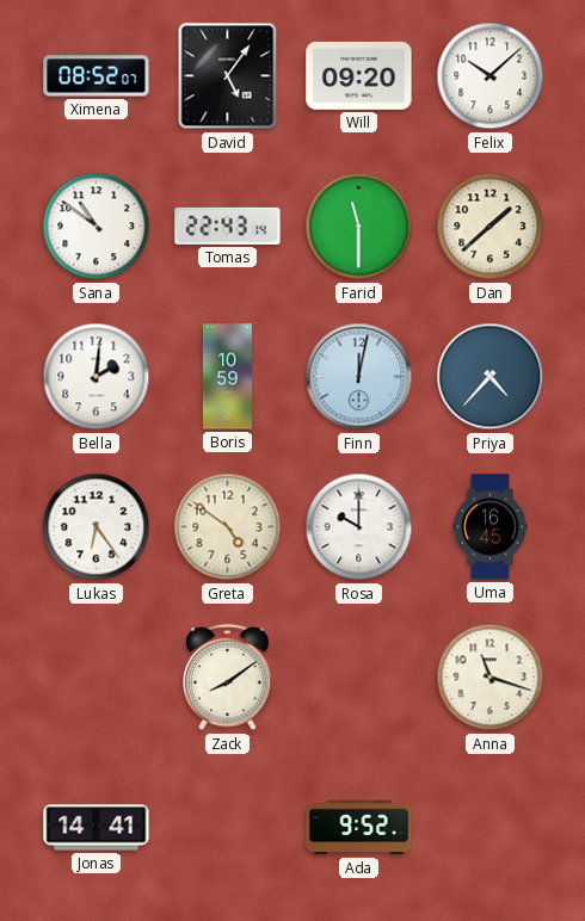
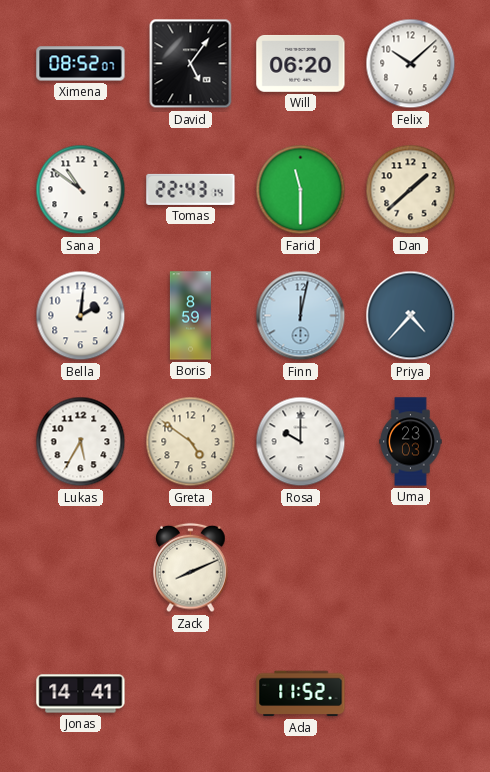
Will: 09:20 -> 06:20 (301, 64)
Boris: 10:59 -> 8:59 (190, 316)
Lukas: 6:24 -> 5:35 (81, 442)
Uma: 16:45 -> 23:03 (411, 442)
Zack: 8:09 -> 8:11 (191, 568)
Anna: 11:18 -> none (491, 678)
Ada: 9:52 -> 11:52 (301, 694)
